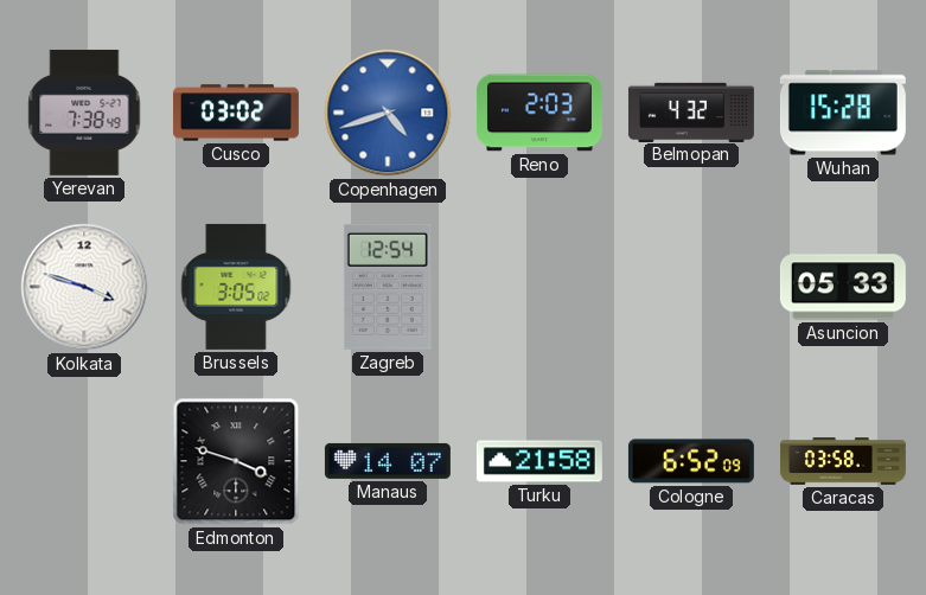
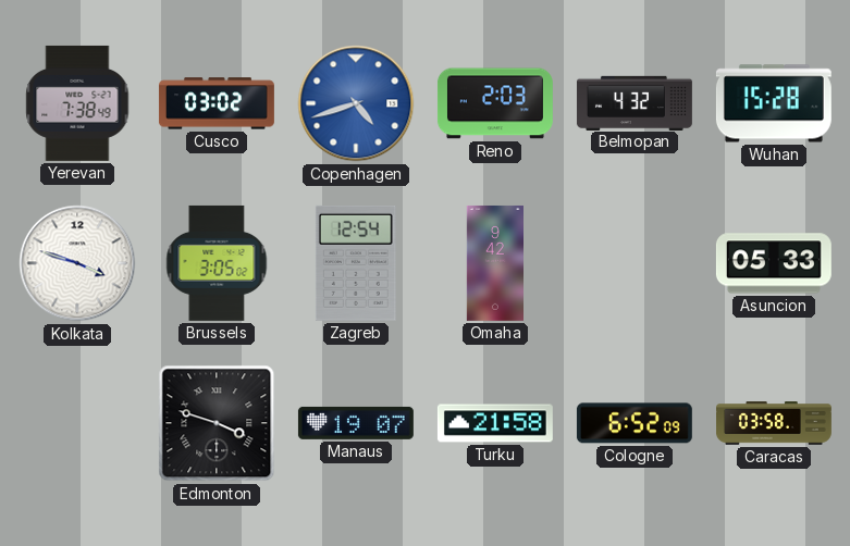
Omaha: none -> 9:42 (494, 263)
Manaus: 14:07 -> 19:07 (356, 423)
